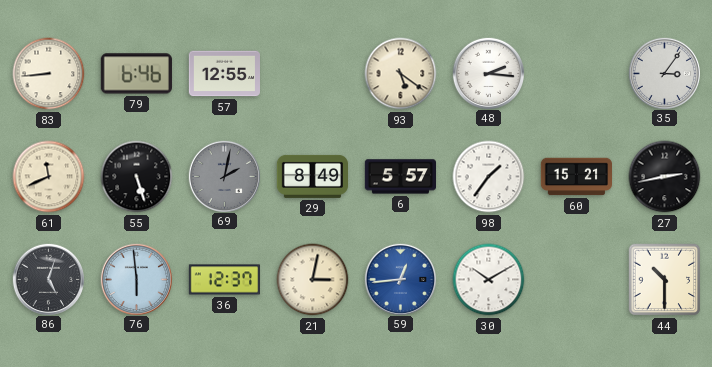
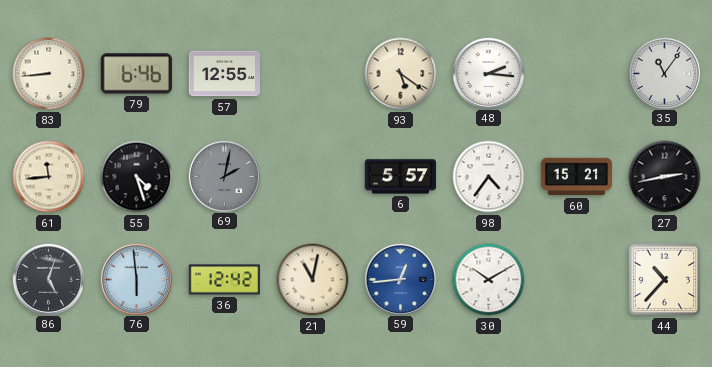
35: 3:06 -> 11:06 (664, 73)
61: 11:41 -> 11:44 (49, 177)
55: 5:27 -> 4:27 (137, 177)
29: 8:49 -> none (312, 176)
98: 1:36 -> 4:36 (489, 177)
36: 12:37 -> 12:42 (224, 280)
21: 3:02 -> 11:02 (313, 280)
44: 10:30 -> 10:37 (665, 280)
